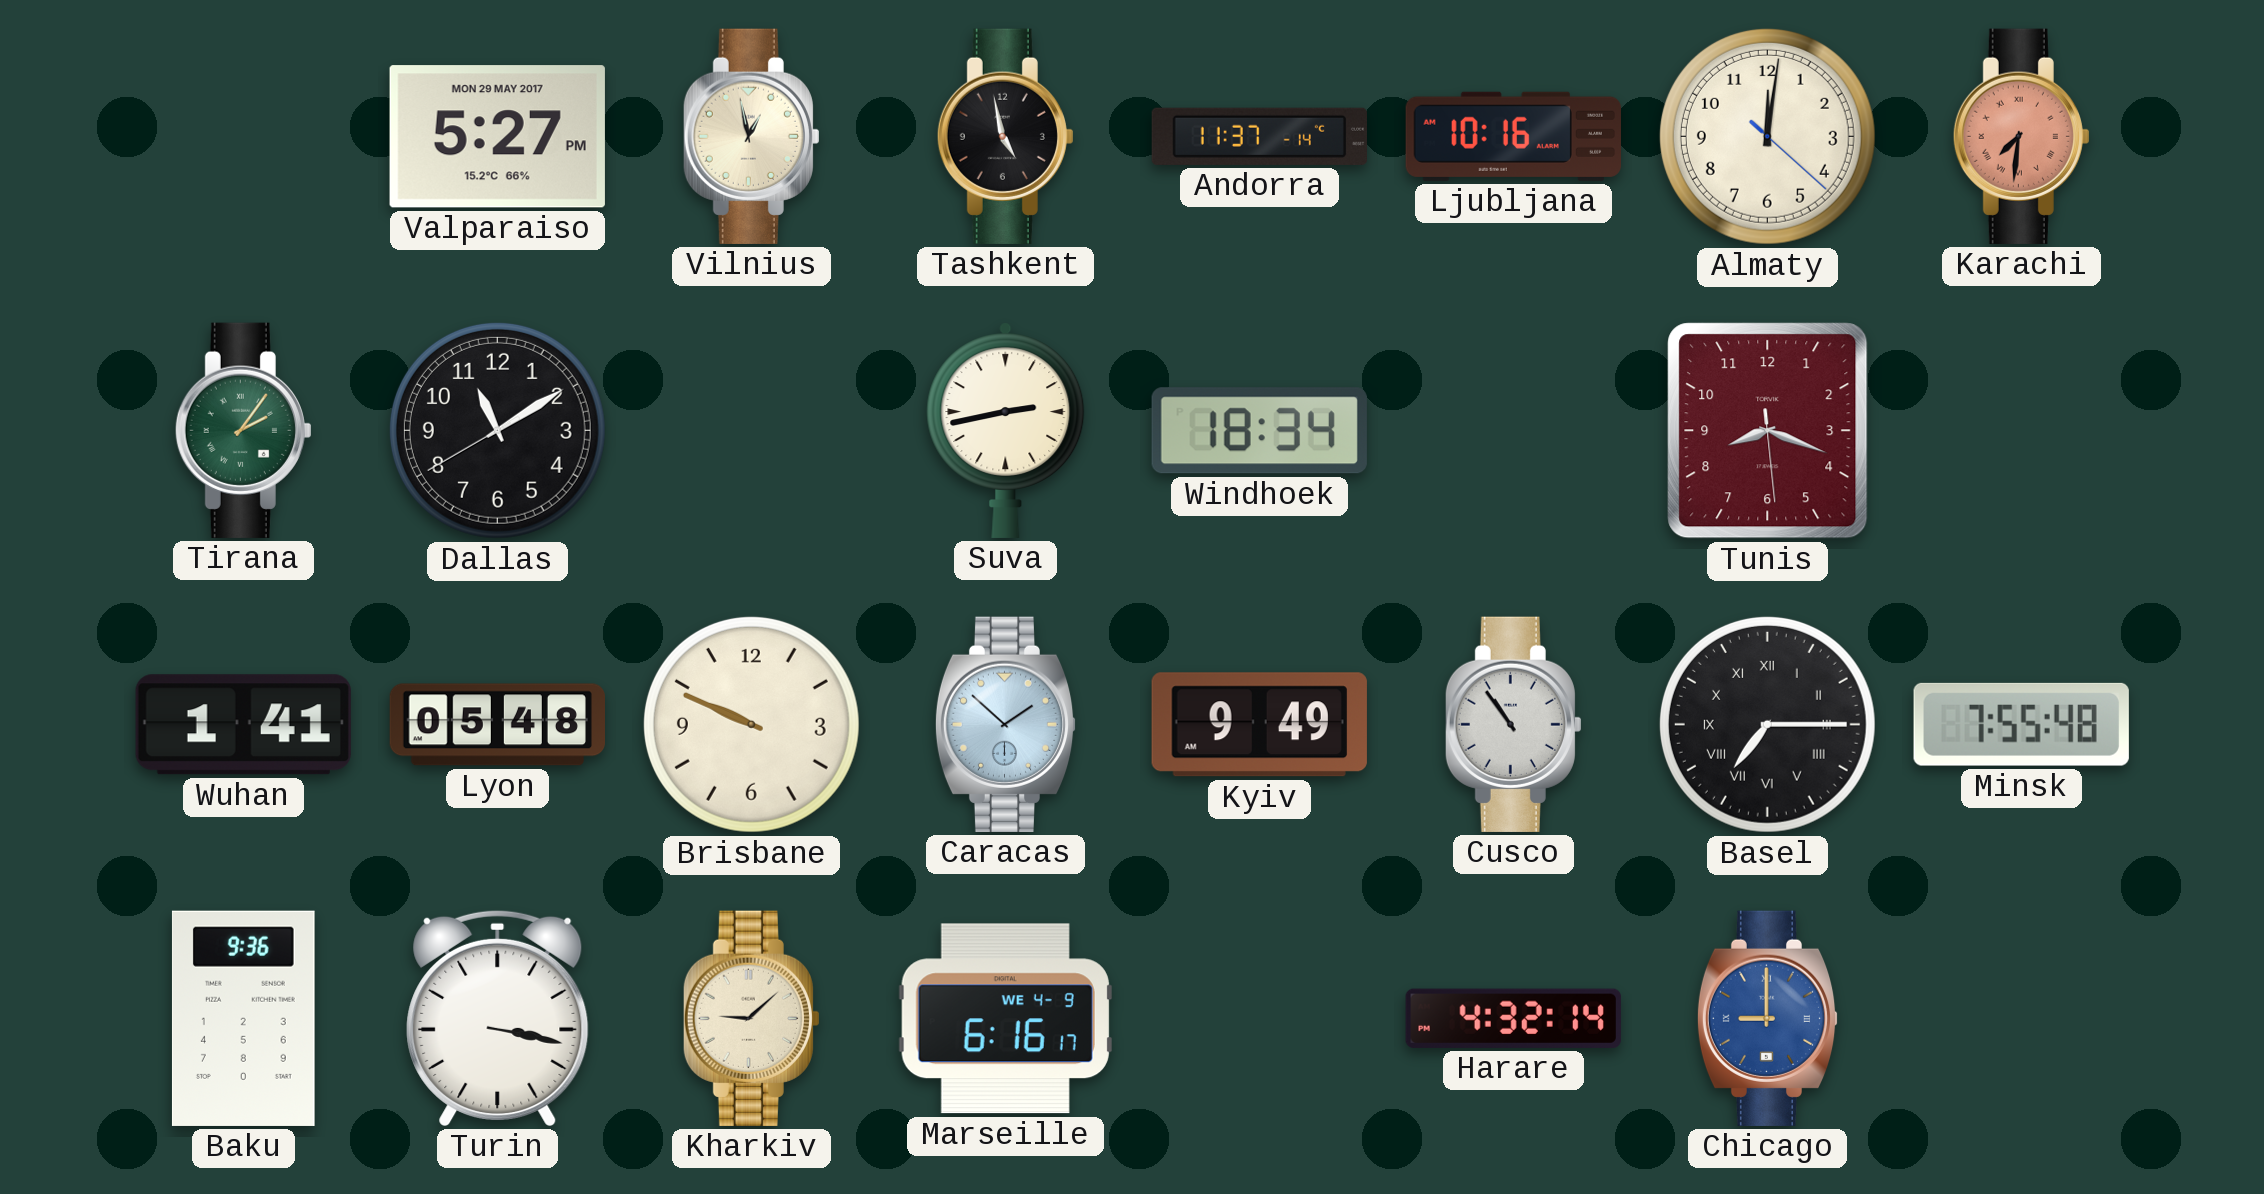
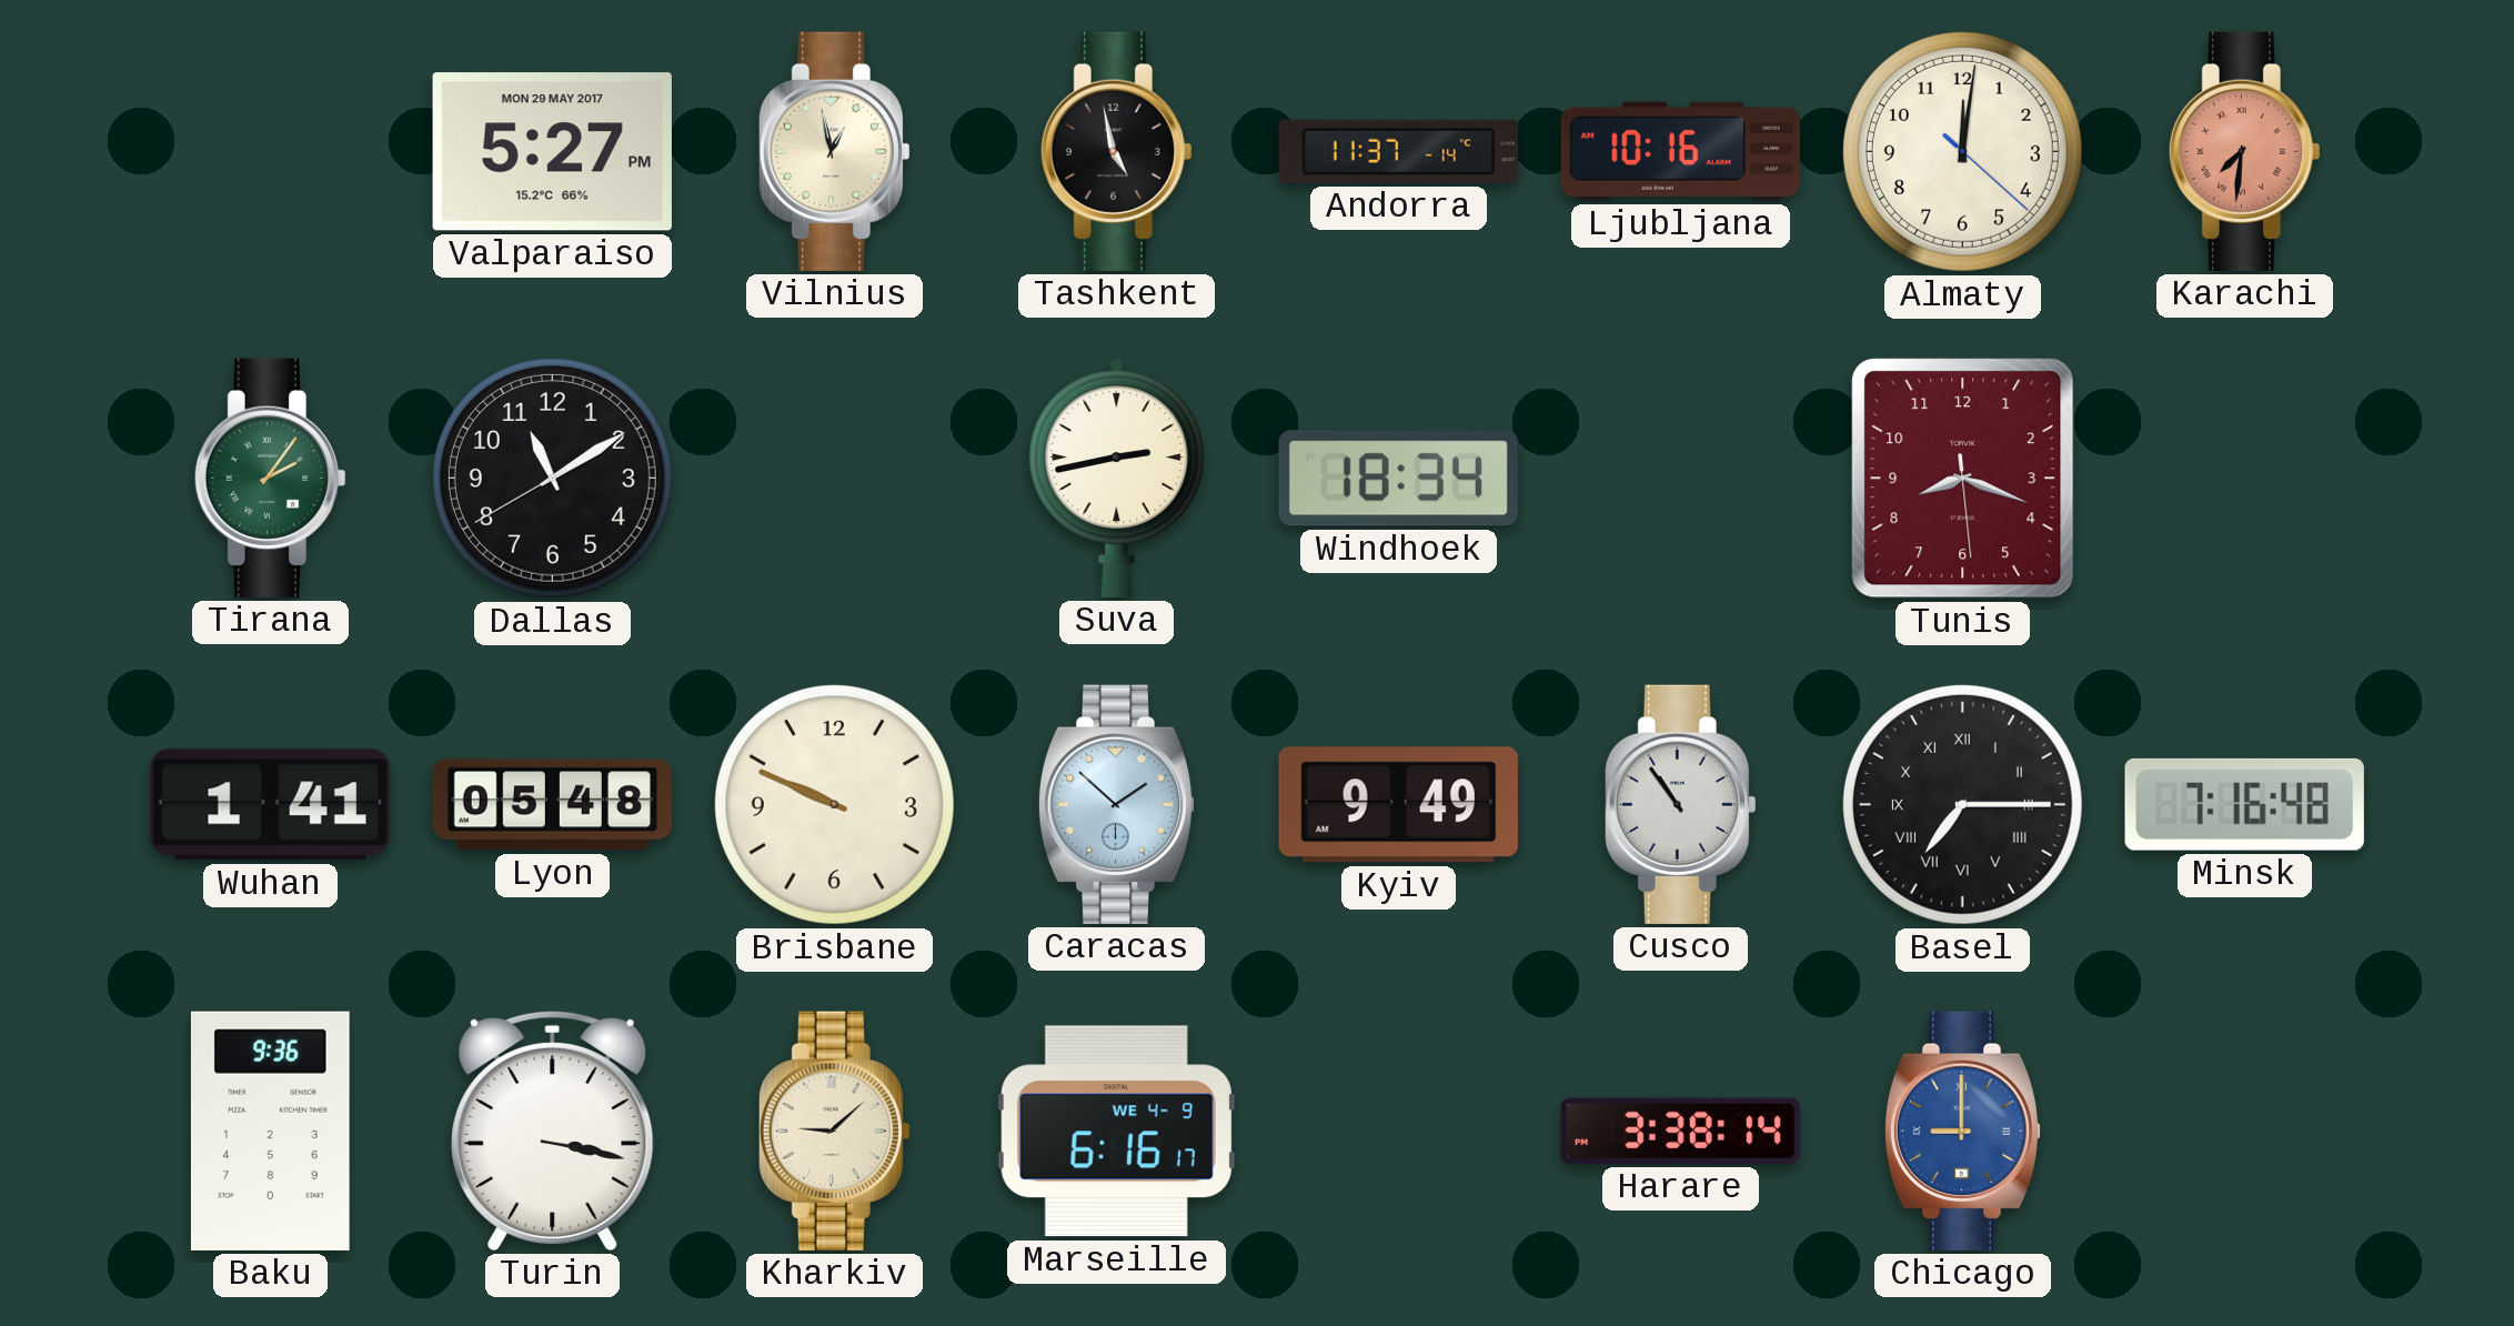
Minsk: 7:55 -> 7:16 (2244, 804)
Harare: 4:32 -> 3:38 (1680, 1131)
